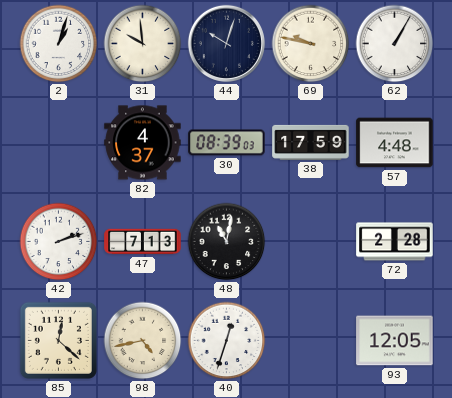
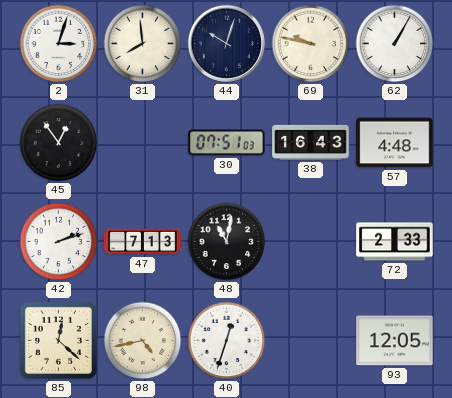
2: 1:03 -> 3:03 (59, 44)
31: 9:59 -> 7:59 (143, 44)
45: none -> 12:54 (59, 143)
82: 4:37 -> none (143, 143)
30: 08:39 -> 07:51 (227, 143)
38: 17:59 -> 16:43 (311, 142)
72: 2:28 -> 2:33 (395, 242)
